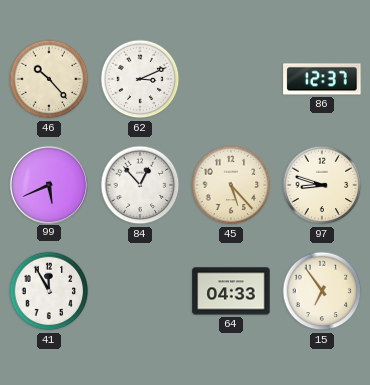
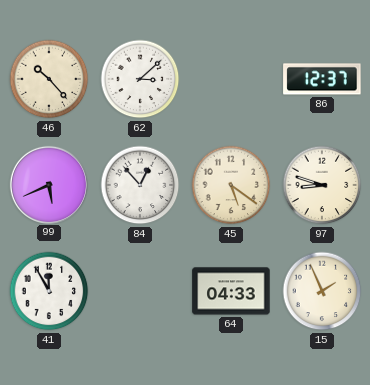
62: 3:11 -> 3:08 (140, 79)
45: 5:23 -> 5:21 (231, 185)
15: 6:54 -> 1:56 (322, 291)
